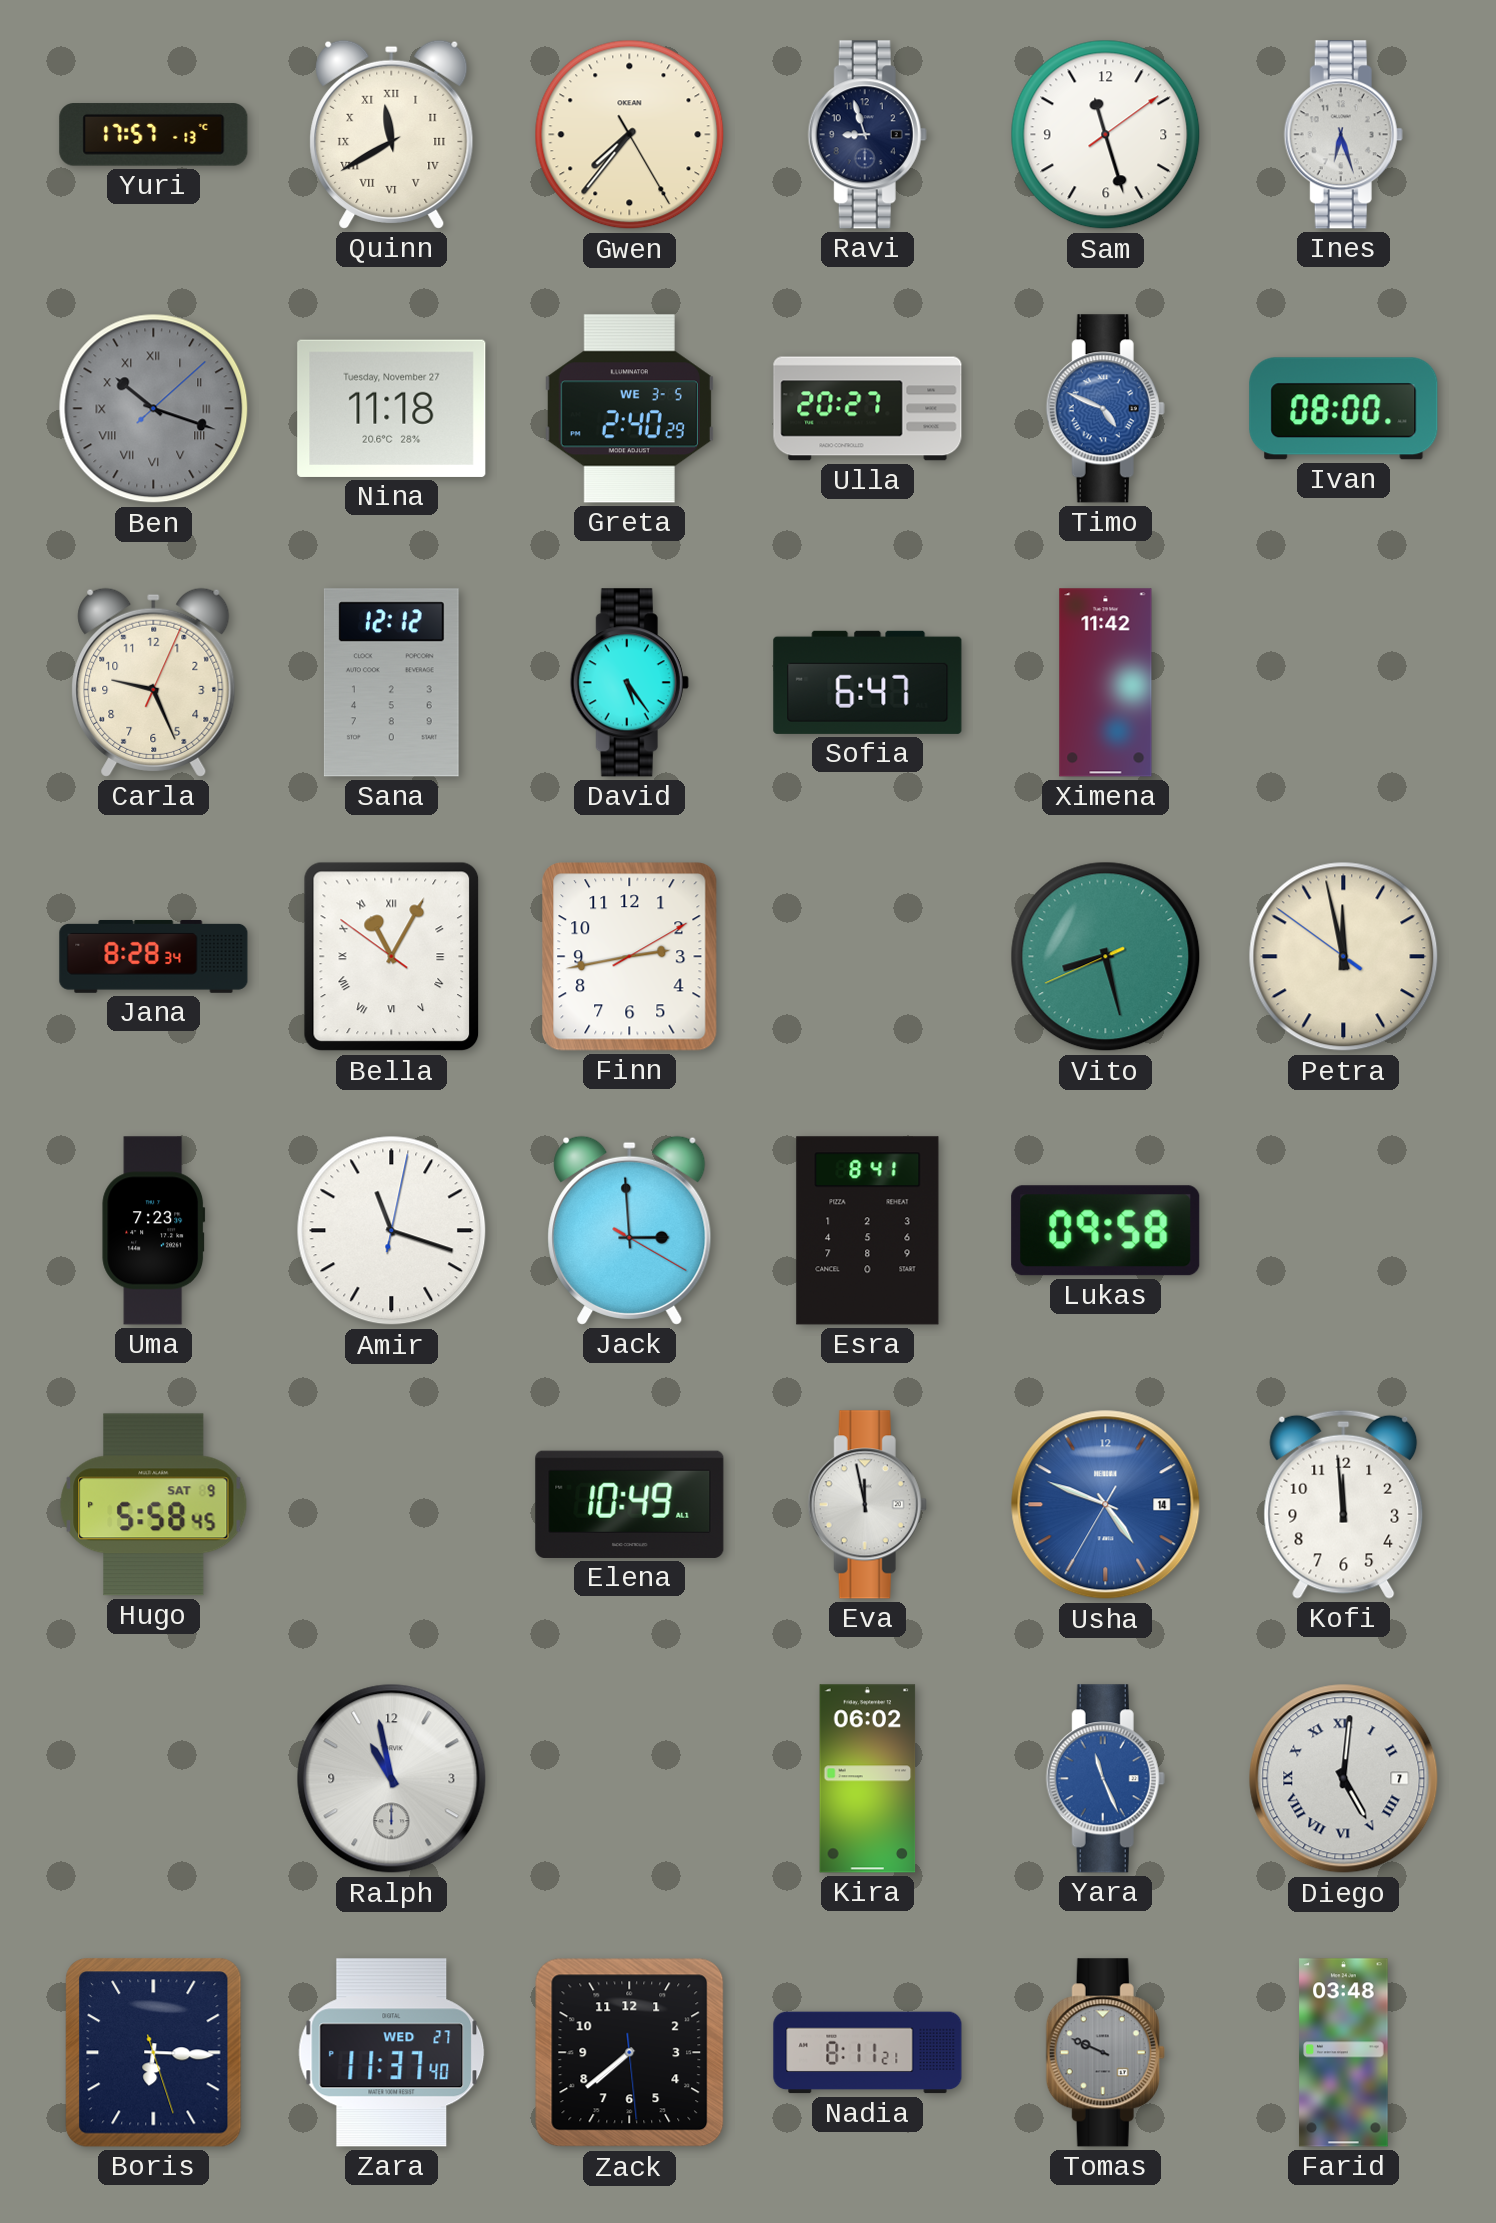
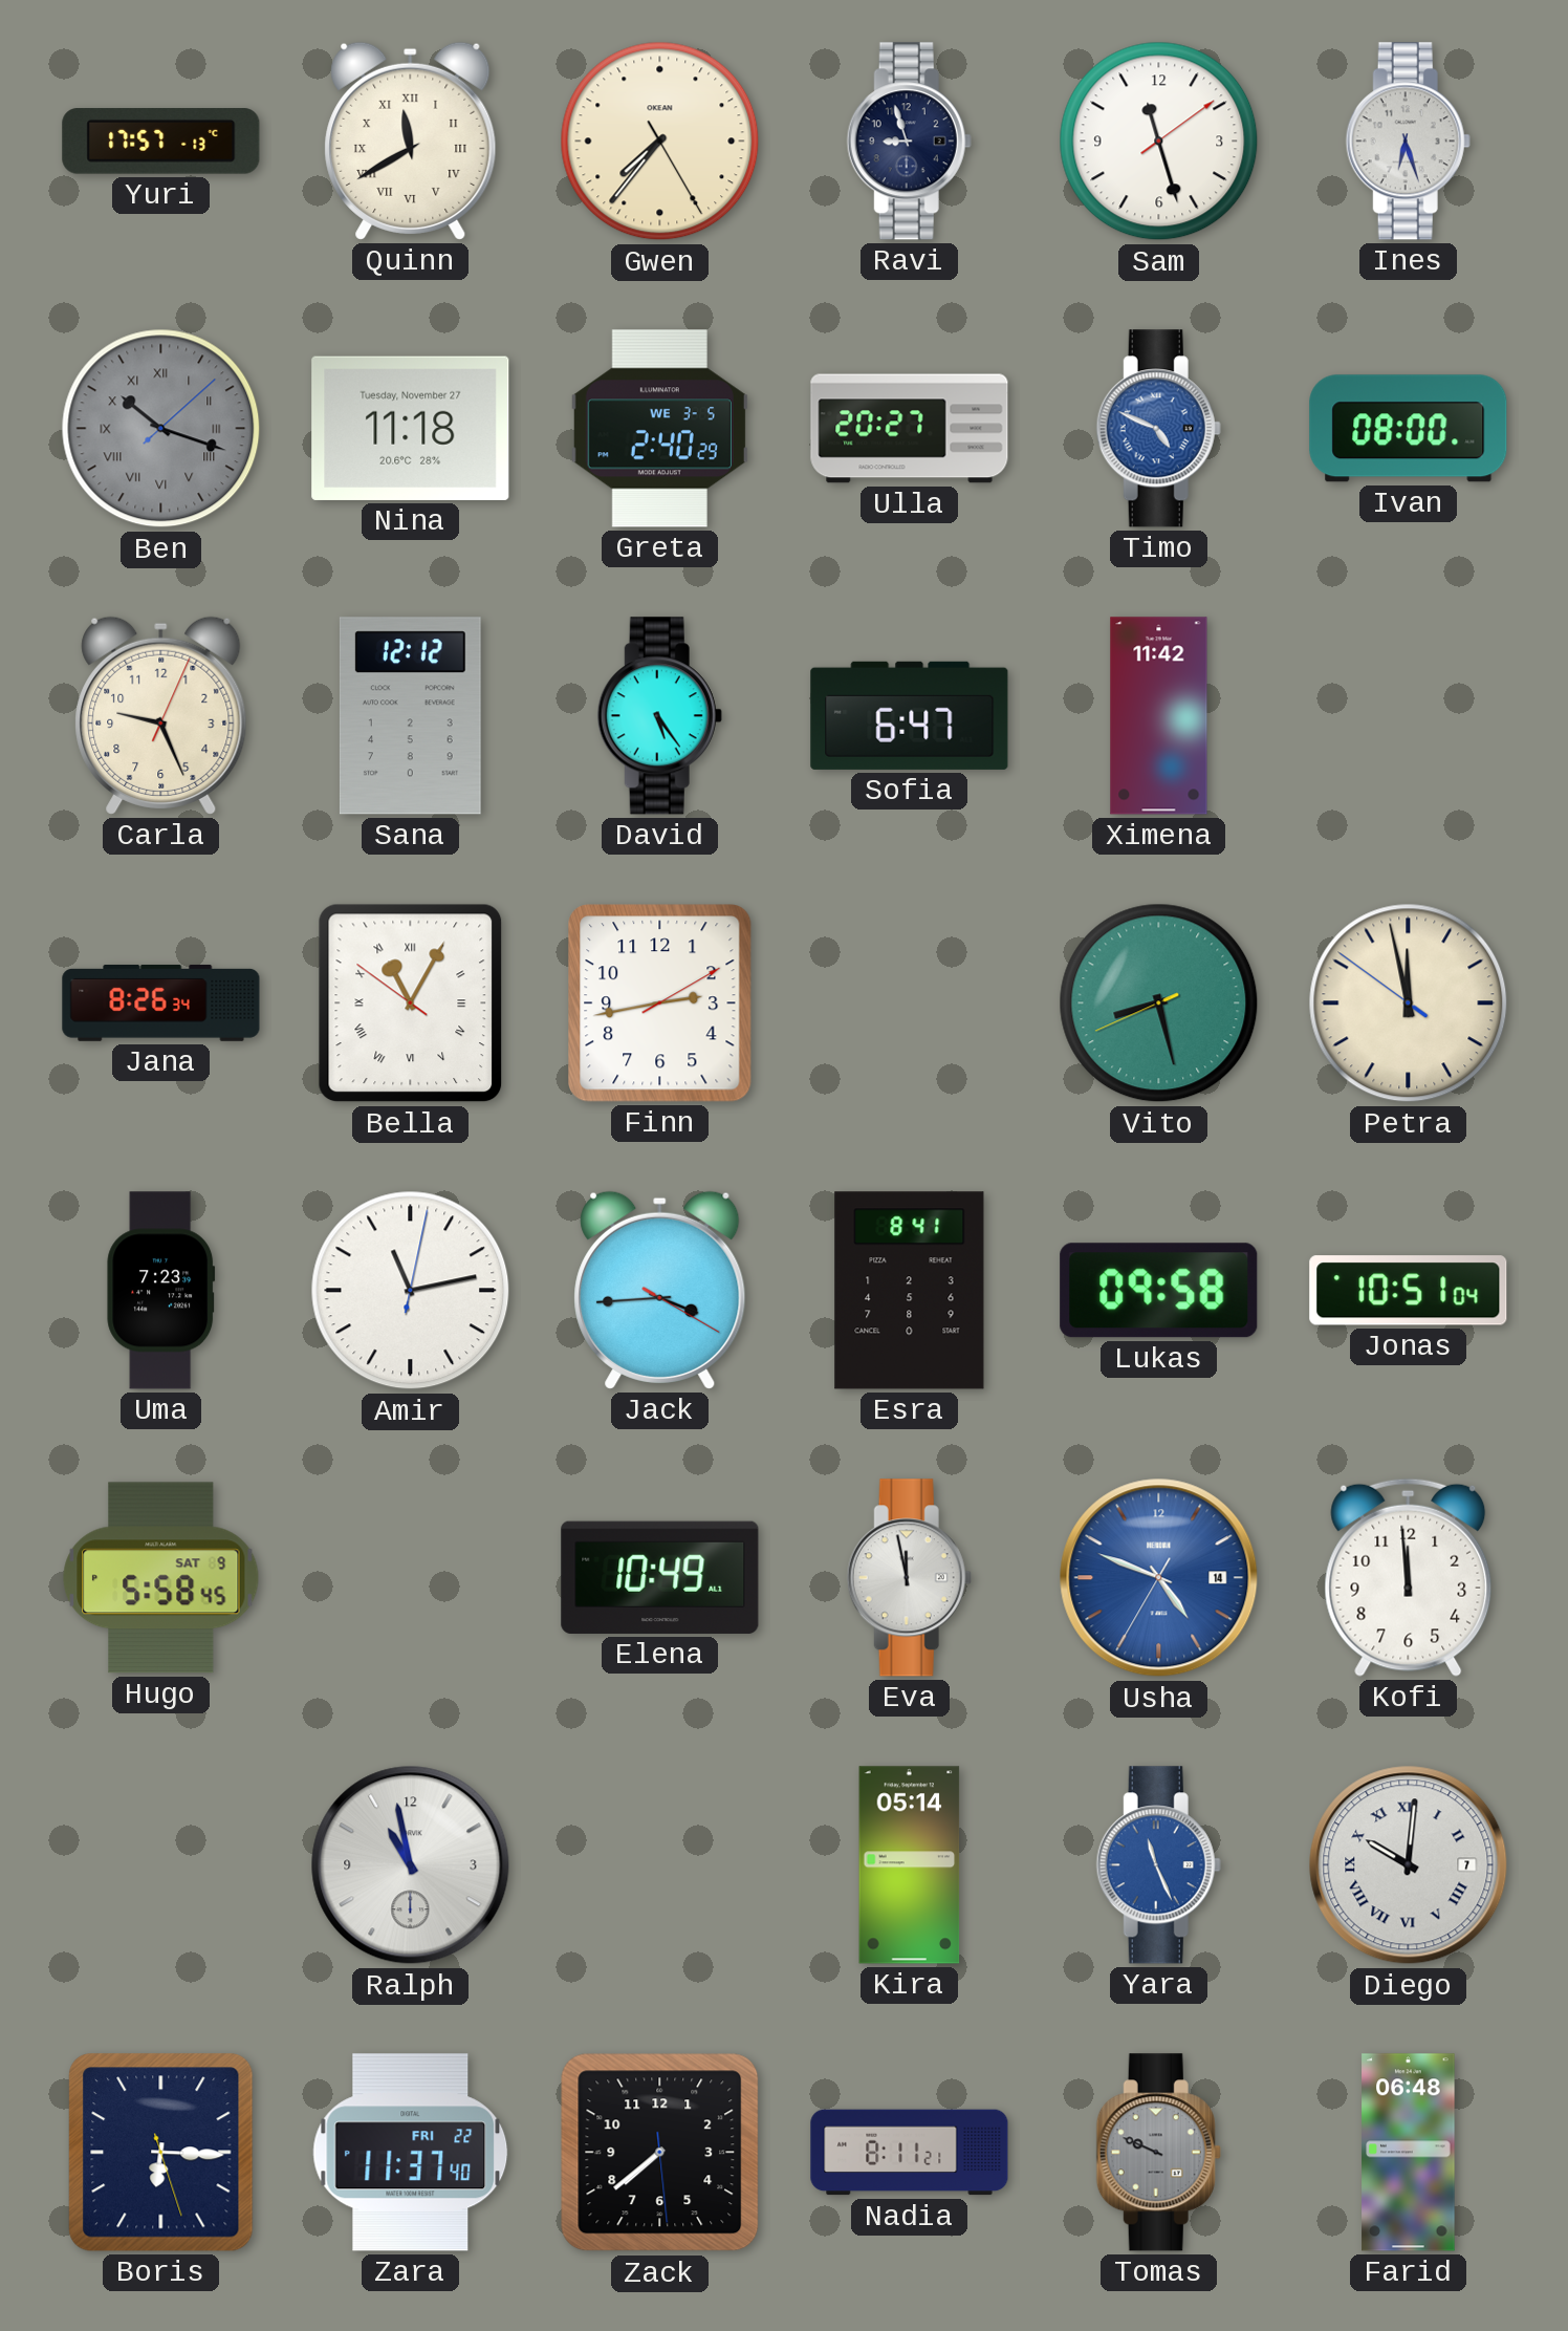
Jana: 8:28 -> 8:26 (161, 1002)
Amir: 11:18 -> 11:13 (411, 1291)
Jack: 2:59 -> 3:44 (660, 1290)
Jonas: none -> 10:51 (1409, 1291)
Kira: 06:02 -> 05:14 (910, 1865)
Diego: 5:01 -> 10:01 (1409, 1865)
Zara date: WED 27 -> FRI 22 (411, 2153)
Farid: 03:48 -> 06:48 (1409, 2153)
